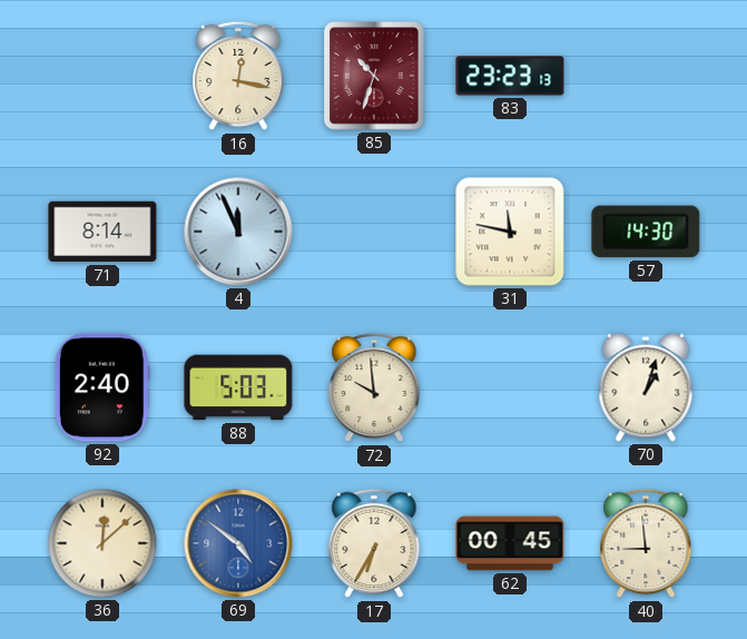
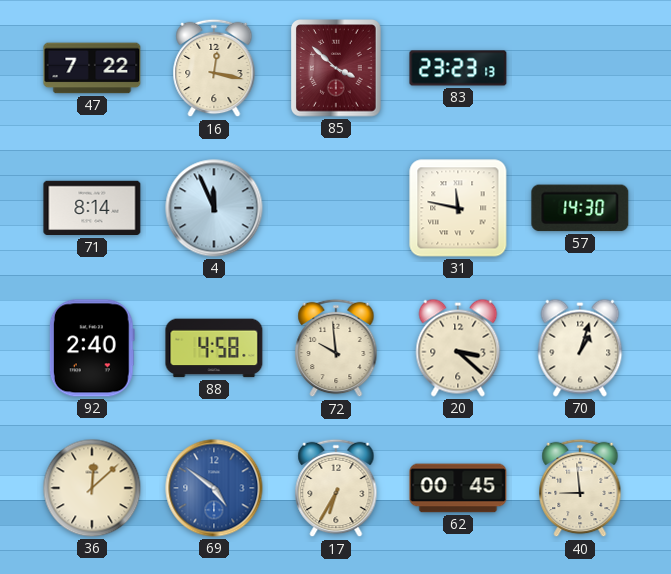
47: none -> 7:22 (92, 68)
85: 10:33 -> 3:52 (336, 68)
88: 5:03 -> 4:58 (214, 348)
20: none -> 3:22 (458, 348)
